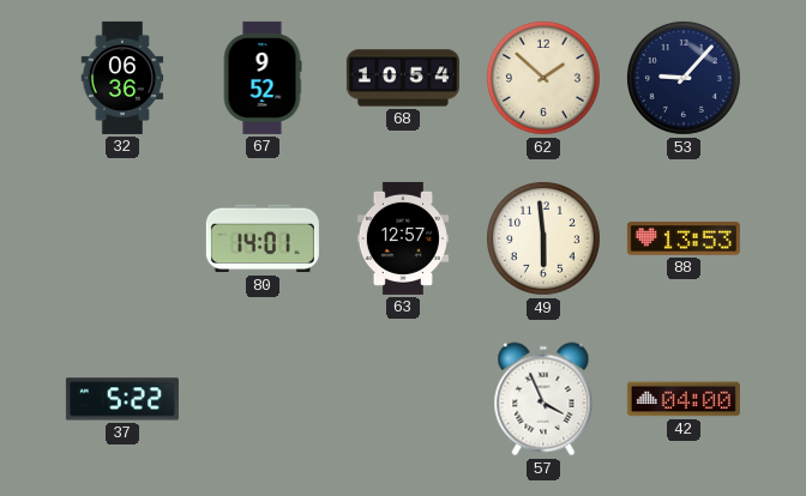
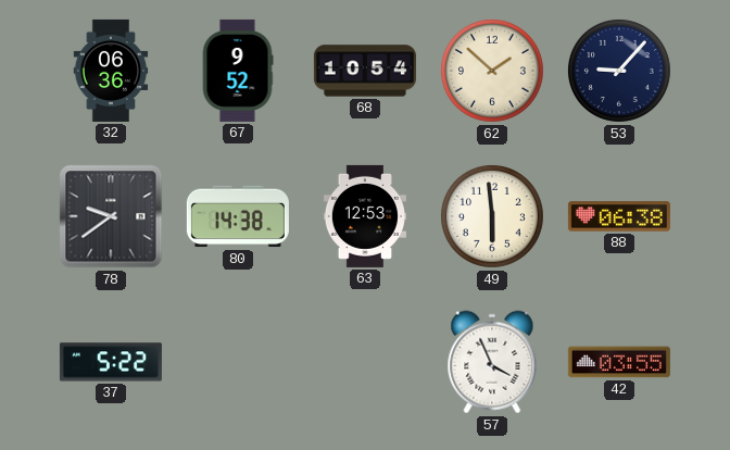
78: none -> 9:39 (111, 216)
80: 14:01 -> 14:38 (238, 216)
63: 12:57 -> 12:53 (365, 216)
88: 13:53 -> 06:38 (619, 216)
42: 04:00 -> 03:55 (619, 362)
